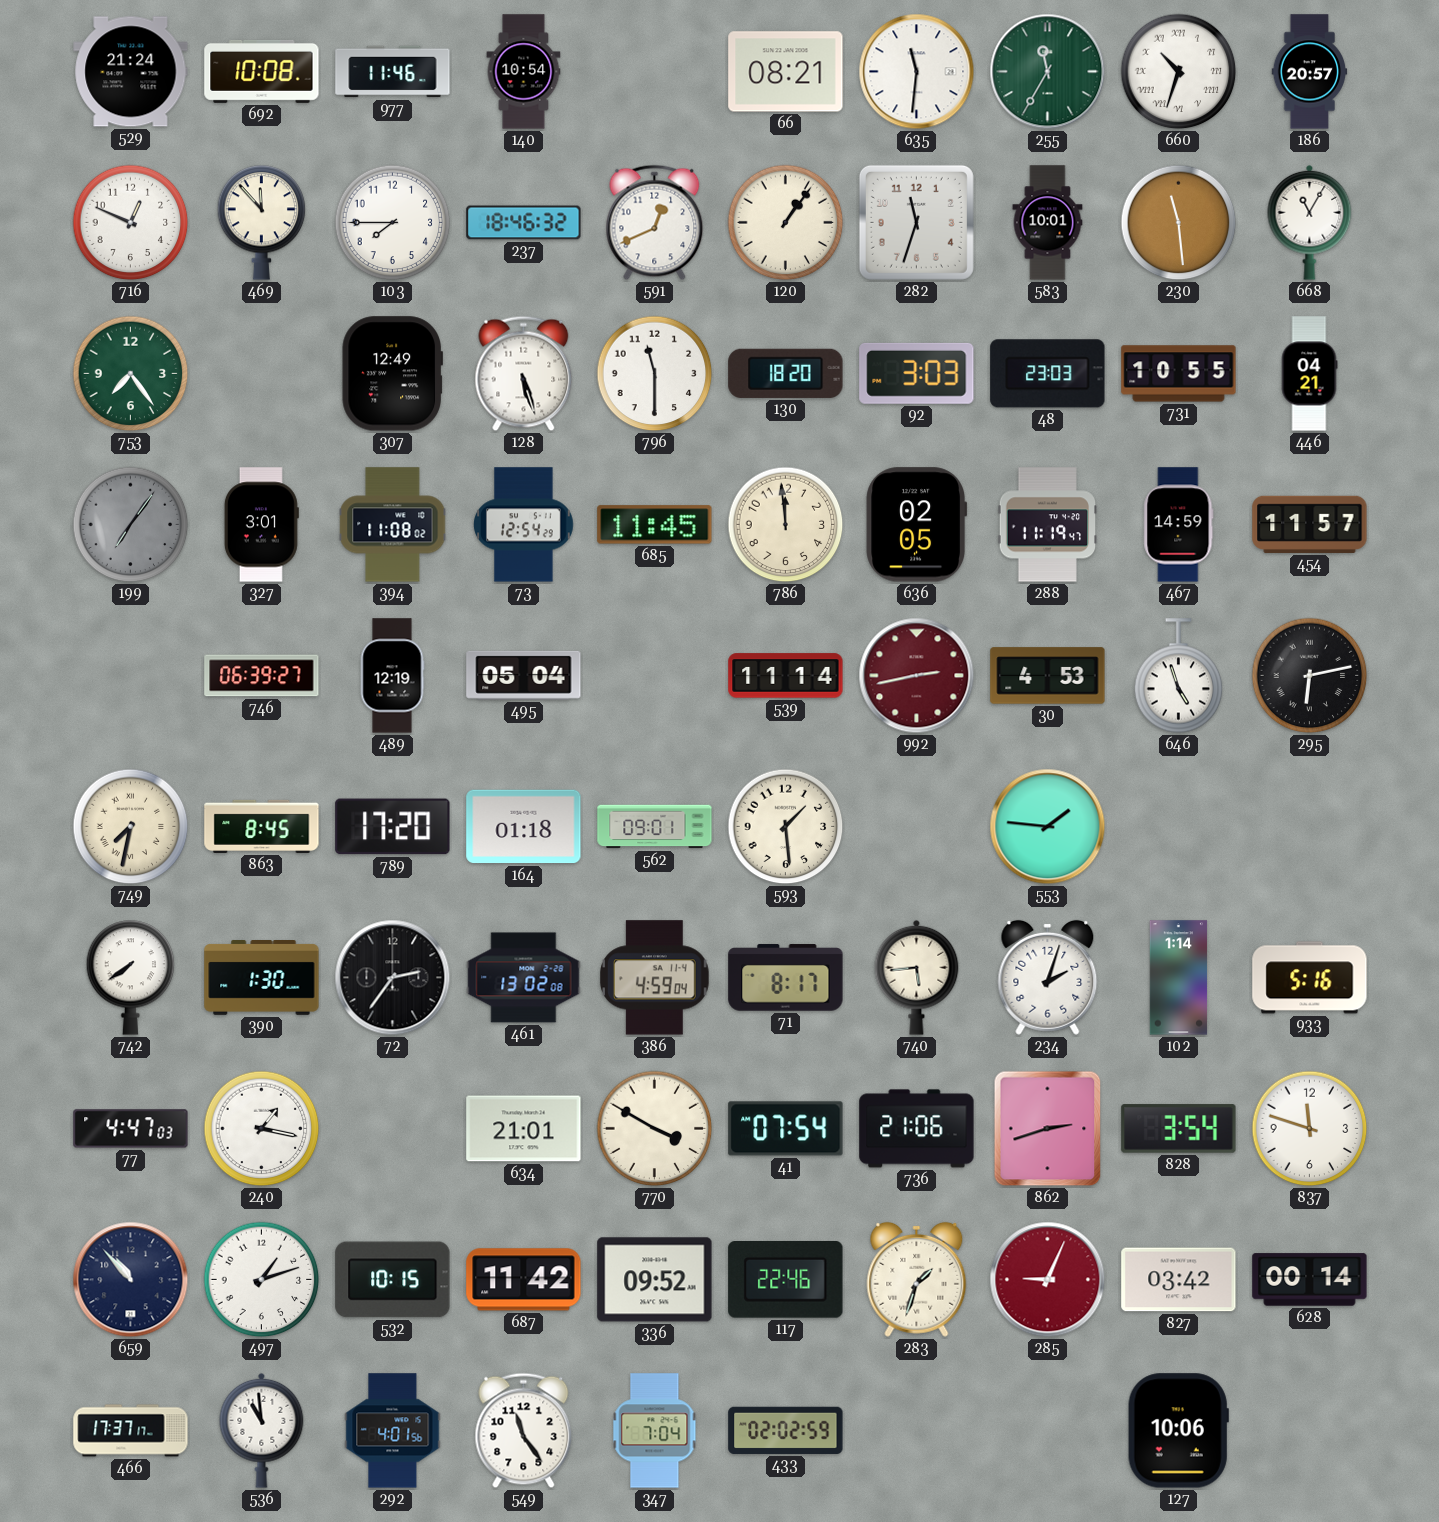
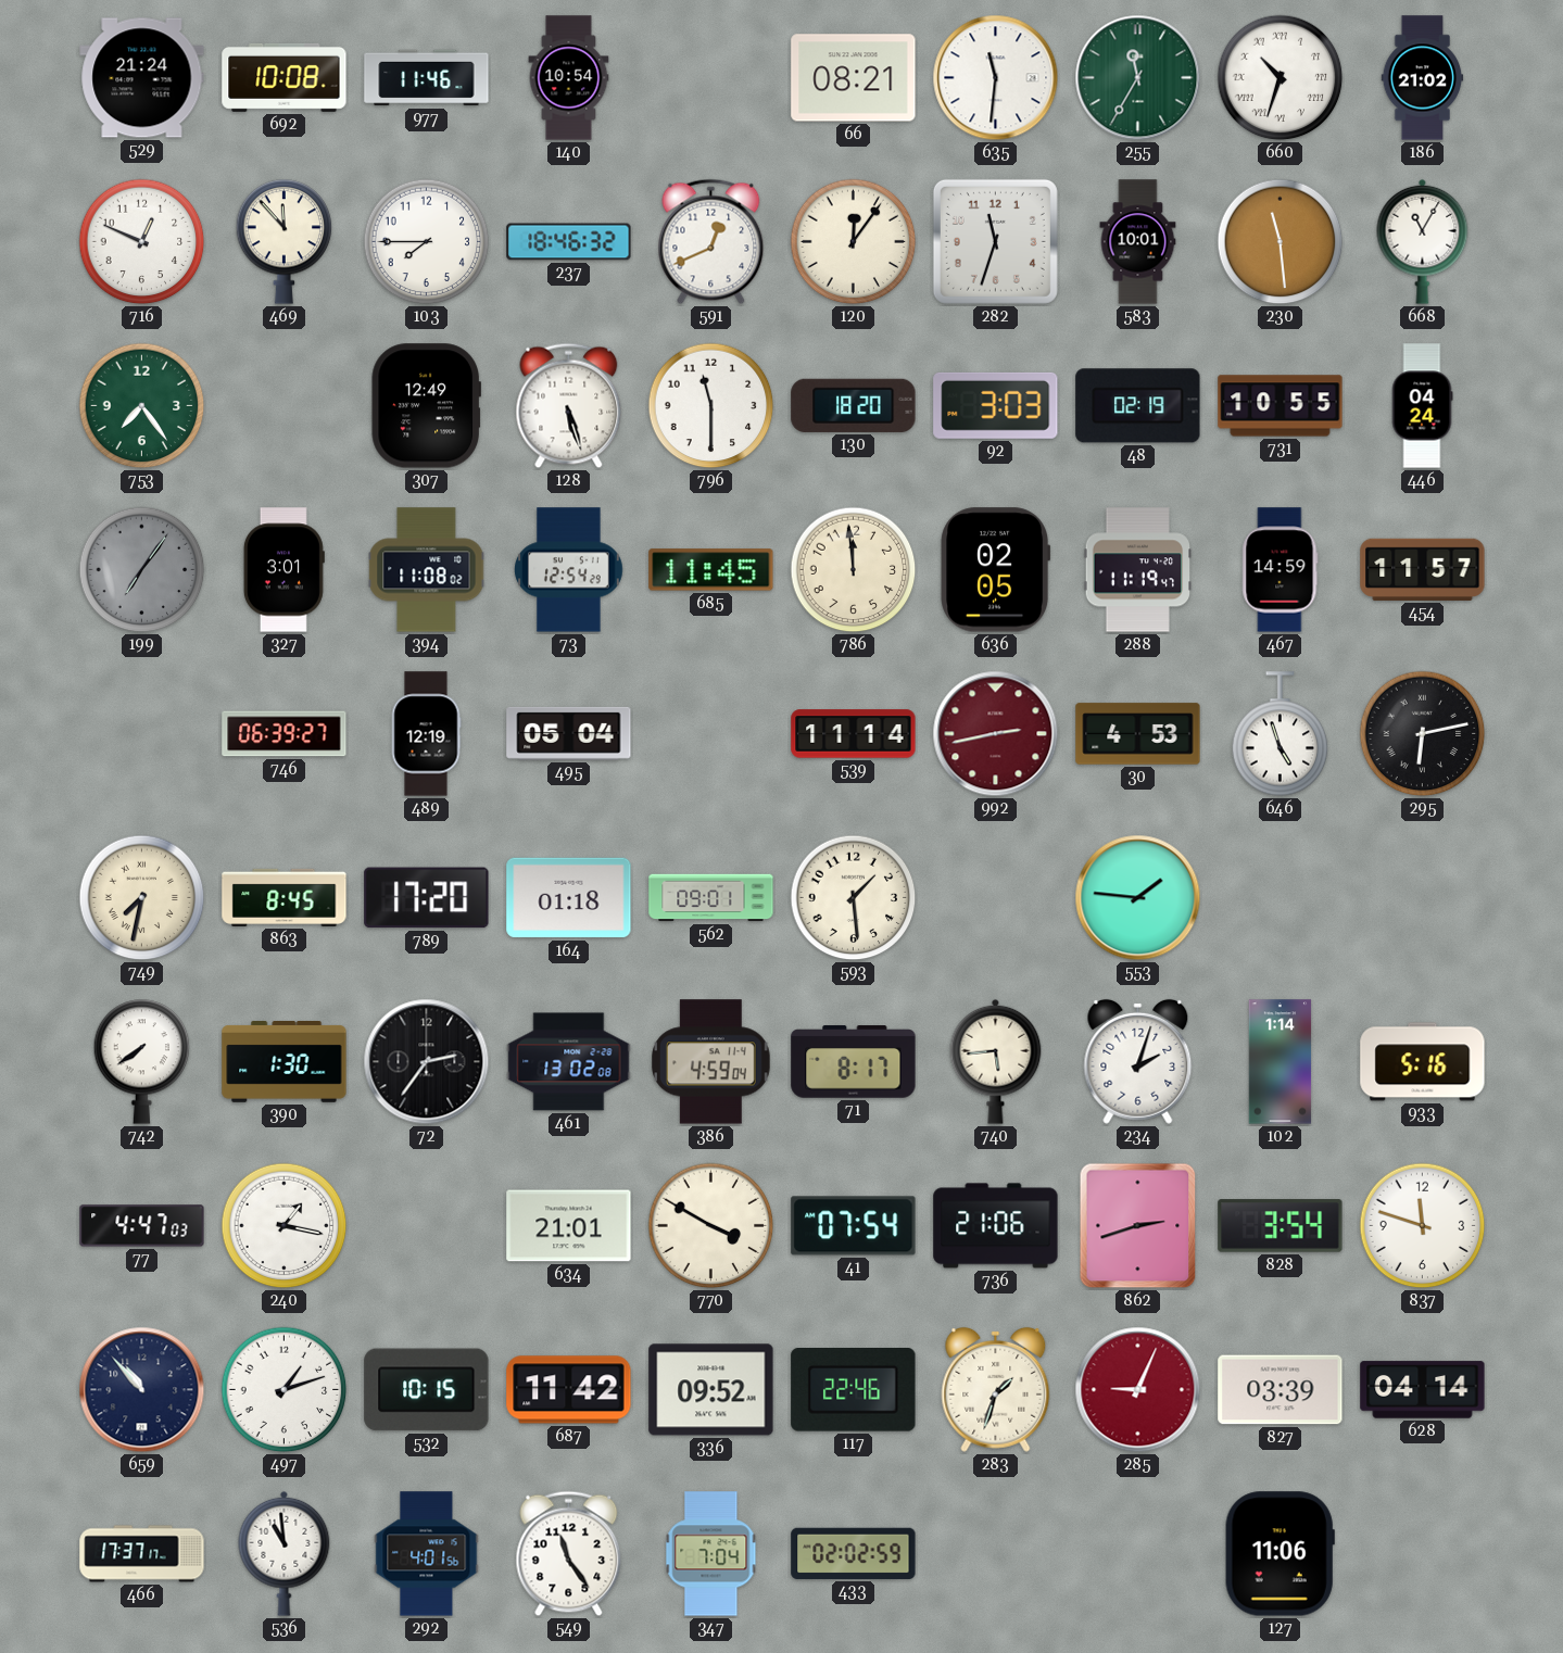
186: 20:57 -> 21:02 (1423, 78)
120: 1:06 -> 12:06 (854, 242)
48: 23:03 -> 02:19 (1138, 406)
446: 04:21 -> 04:24 (1422, 406)
827: 03:42 -> 03:39 (1281, 1390)
628: 00:14 -> 04:14 (1423, 1390)
127: 10:06 -> 11:06 (1280, 1554)
